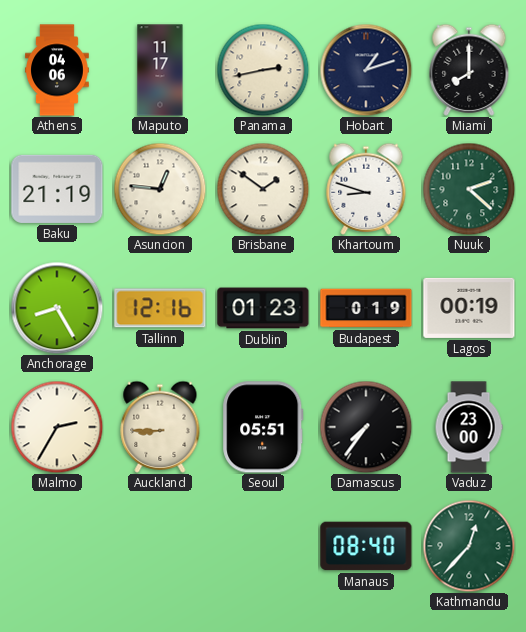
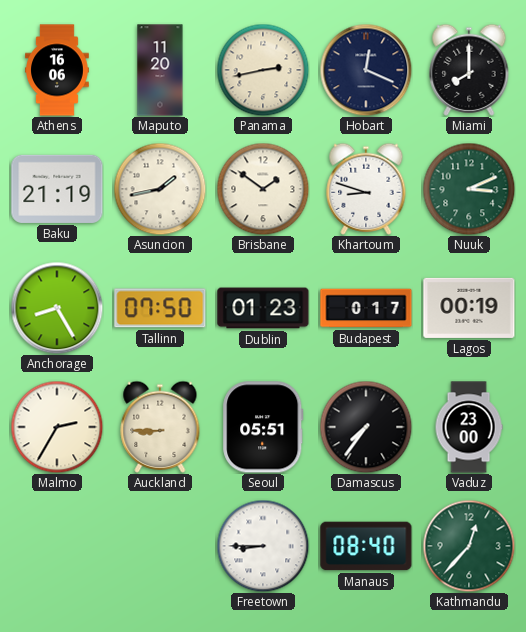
Athens: 04:06 -> 16:06 (58, 70)
Maputo: 11:17 -> 11:20 (160, 70)
Hobart: 1:12 -> 12:19 (366, 70)
Asuncion: 12:46 -> 1:43 (160, 189)
Nuuk: 2:22 -> 3:11 (469, 189)
Tallinn: 12:16 -> 07:50 (160, 308)
Budapest: 0:19 -> 0:17 (366, 308)
Freetown: none -> 8:45 (263, 546)
